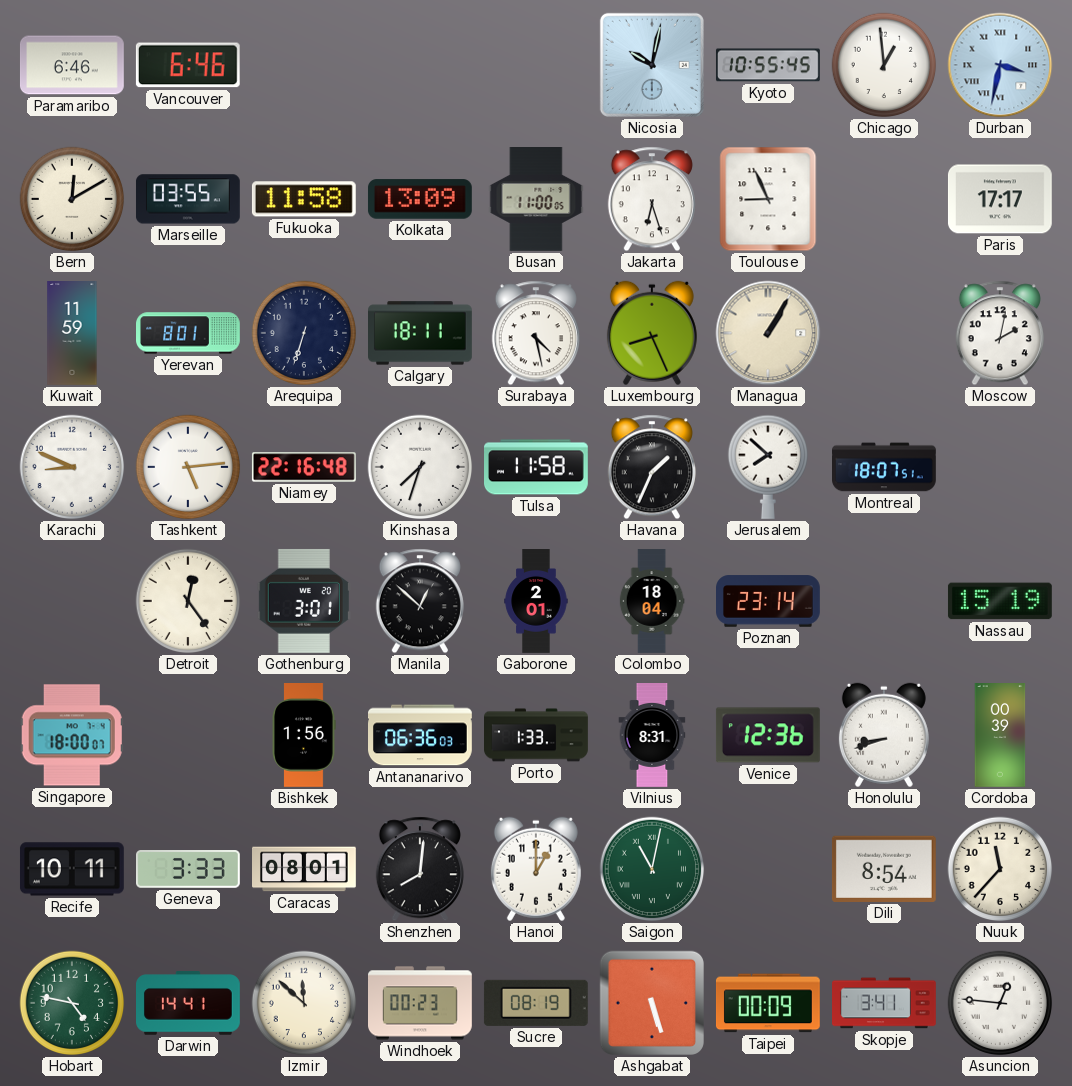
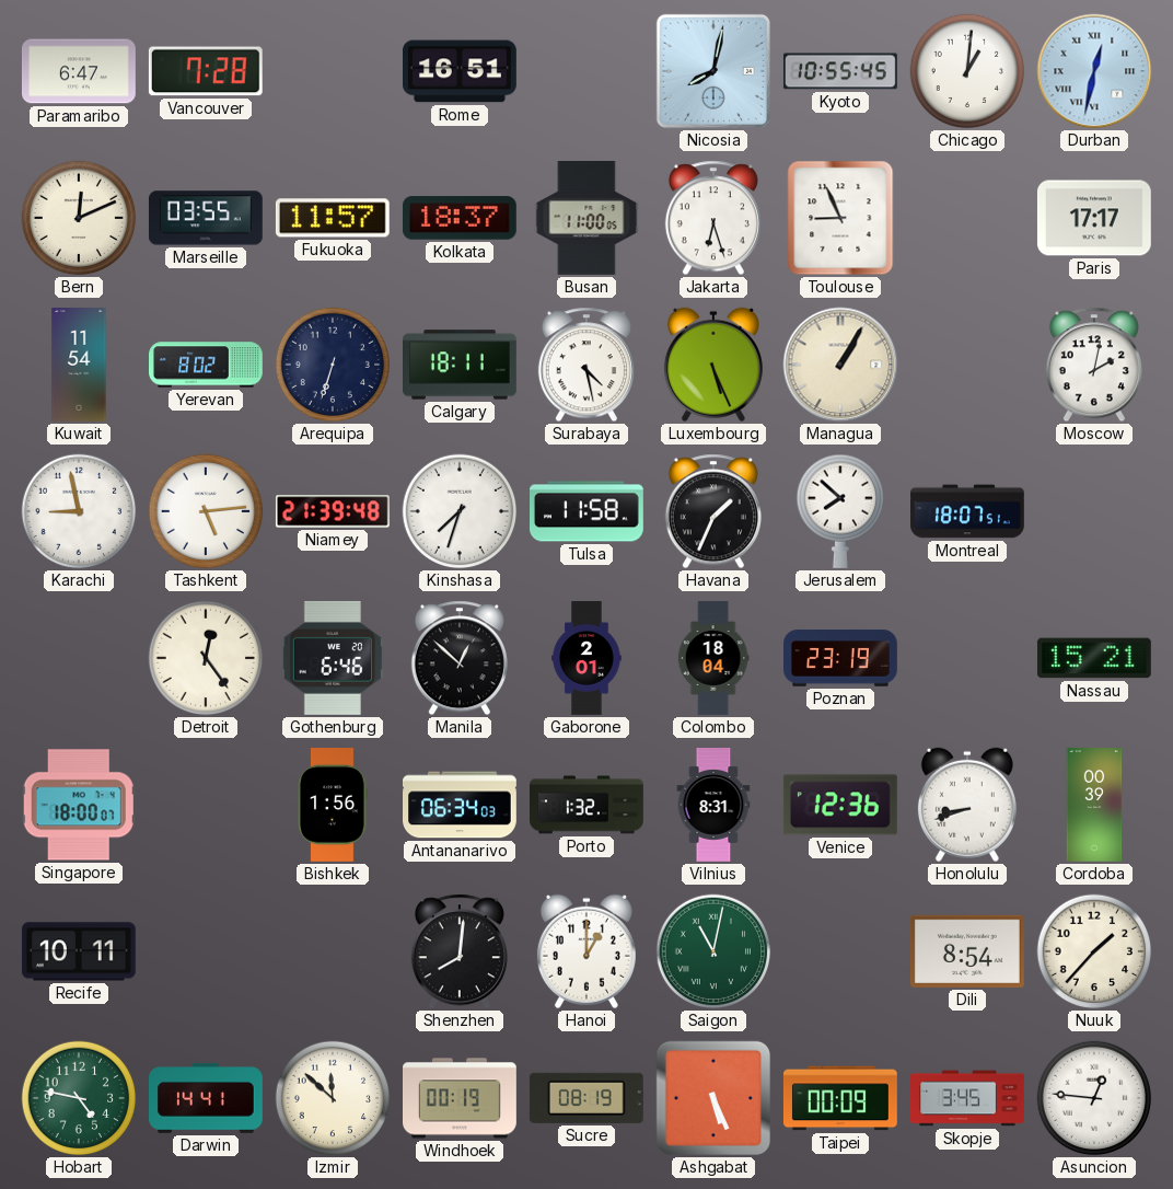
Paramaribo: 6:46 -> 6:47 (79, 71)
Vancouver: 6:46 -> 7:28 (206, 71)
Rome: none -> 16:51 (461, 71)
Nicosia: 10:02 -> 8:02 (713, 71)
Chicago: 12:59 -> 1:01 (967, 71)
Durban: 3:32 -> 12:32 (1094, 71)
Bern: 12:10 -> 12:11 (79, 218)
Fukuoka: 11:58 -> 11:57 (333, 218)
Kolkata: 13:09 -> 18:37 (460, 218)
Kuwait: 11:59 -> 11:54 (79, 366)
Yerevan: 8:01 -> 8:02 (207, 365)
Luxembourg: 8:26 -> 5:26 (713, 365)
Karachi: 8:49 -> 8:58 (79, 511)
Niamey: 22:16 -> 21:39 (333, 511)
Gothenburg: 3:01 -> 6:46 (333, 658)
Poznan: 23:14 -> 23:19 (841, 658)
Nassau: 15:19 -> 15:21 (1094, 658)
Antananarivo: 06:36 -> 06:34 (461, 805)
Porto: 1:33 -> 1:32 (588, 805)
Geneva: 3:33 -> none (189, 870)
Caracas: 08:01 -> none (305, 869)
Nuuk: 11:37 -> 1:37 (1094, 951)
Windhoek: 00:23 -> 00:19 (461, 1098)
Ashgabat: 5:27 -> 5:26 (713, 1098)
Skopje: 3:41 -> 3:45 (968, 1098)
